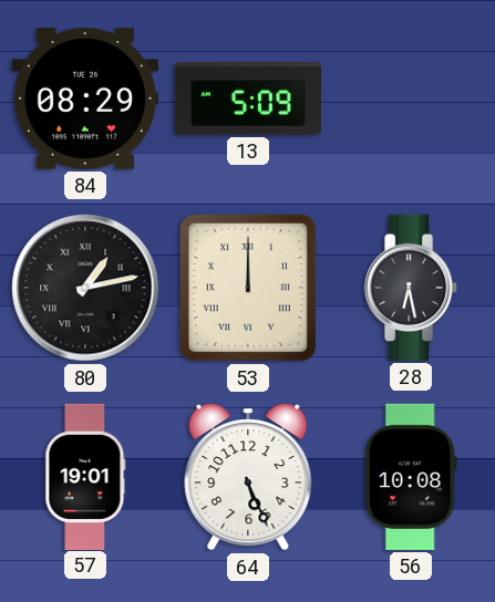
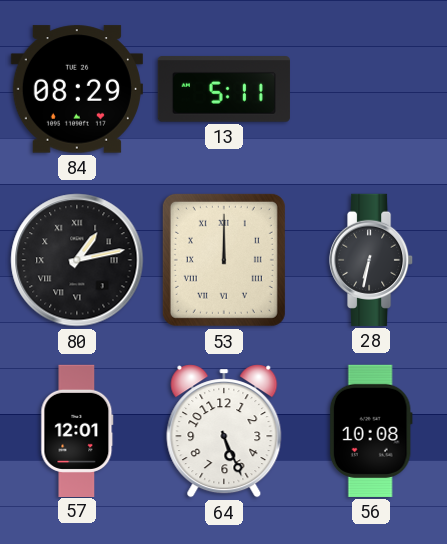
13: 5:09 -> 5:11 (224, 89)
28: 6:28 -> 6:32 (372, 260)
57: 19:01 -> 12:01 (77, 430)
